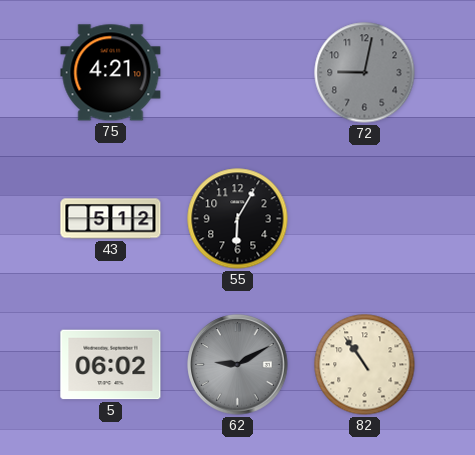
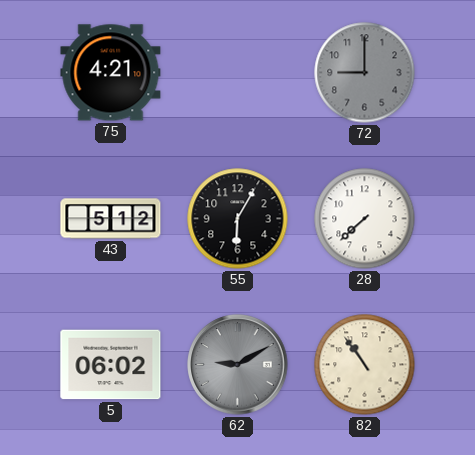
72: 9:02 -> 9:00 (365, 73)
28: none -> 7:38 (365, 219)
